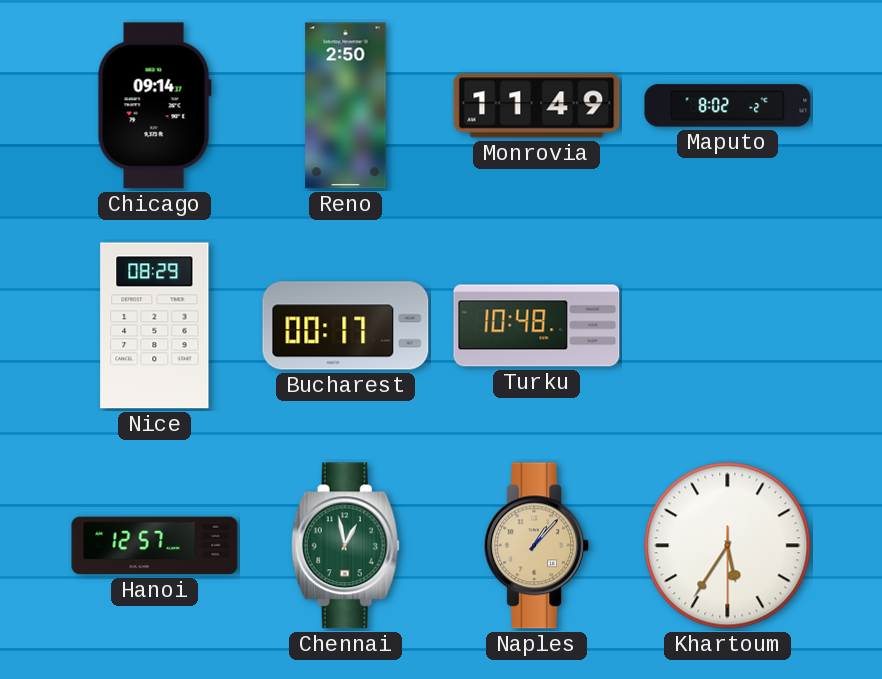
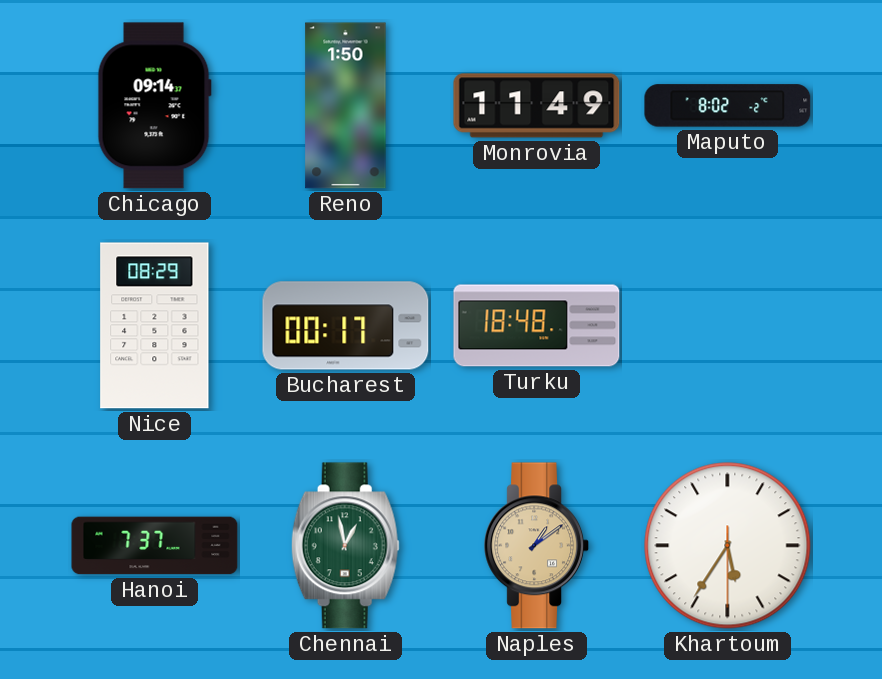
Reno: 2:50 -> 1:50 (346, 106)
Turku: 10:48 -> 18:48 (537, 326)
Hanoi: 12:57 -> 7:37 (155, 546)
Naples: 1:07 -> 1:09 (536, 546)
